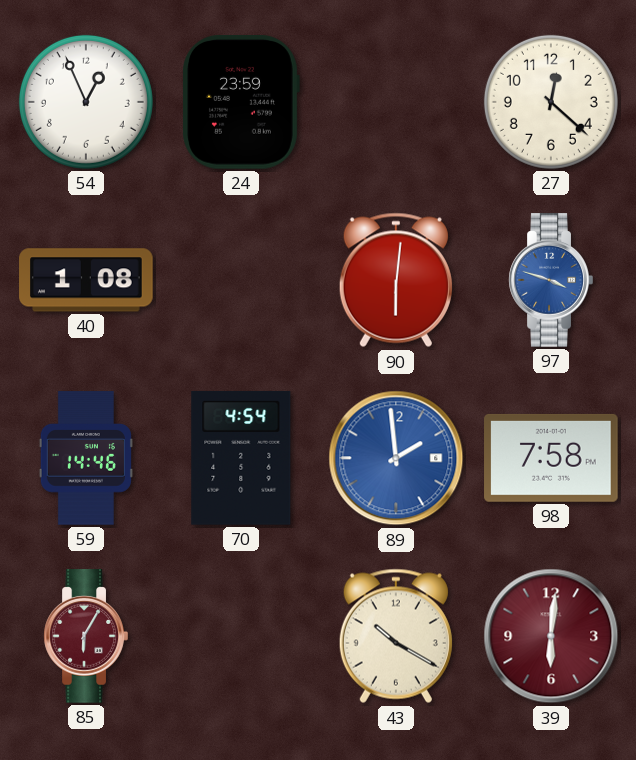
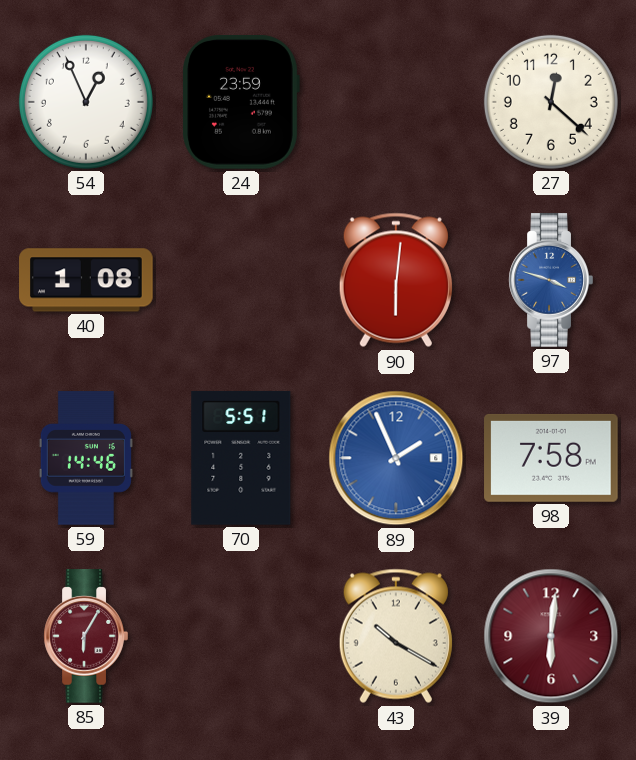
70: 4:54 -> 5:51 (241, 458)
89: 1:59 -> 1:56 (396, 458)
